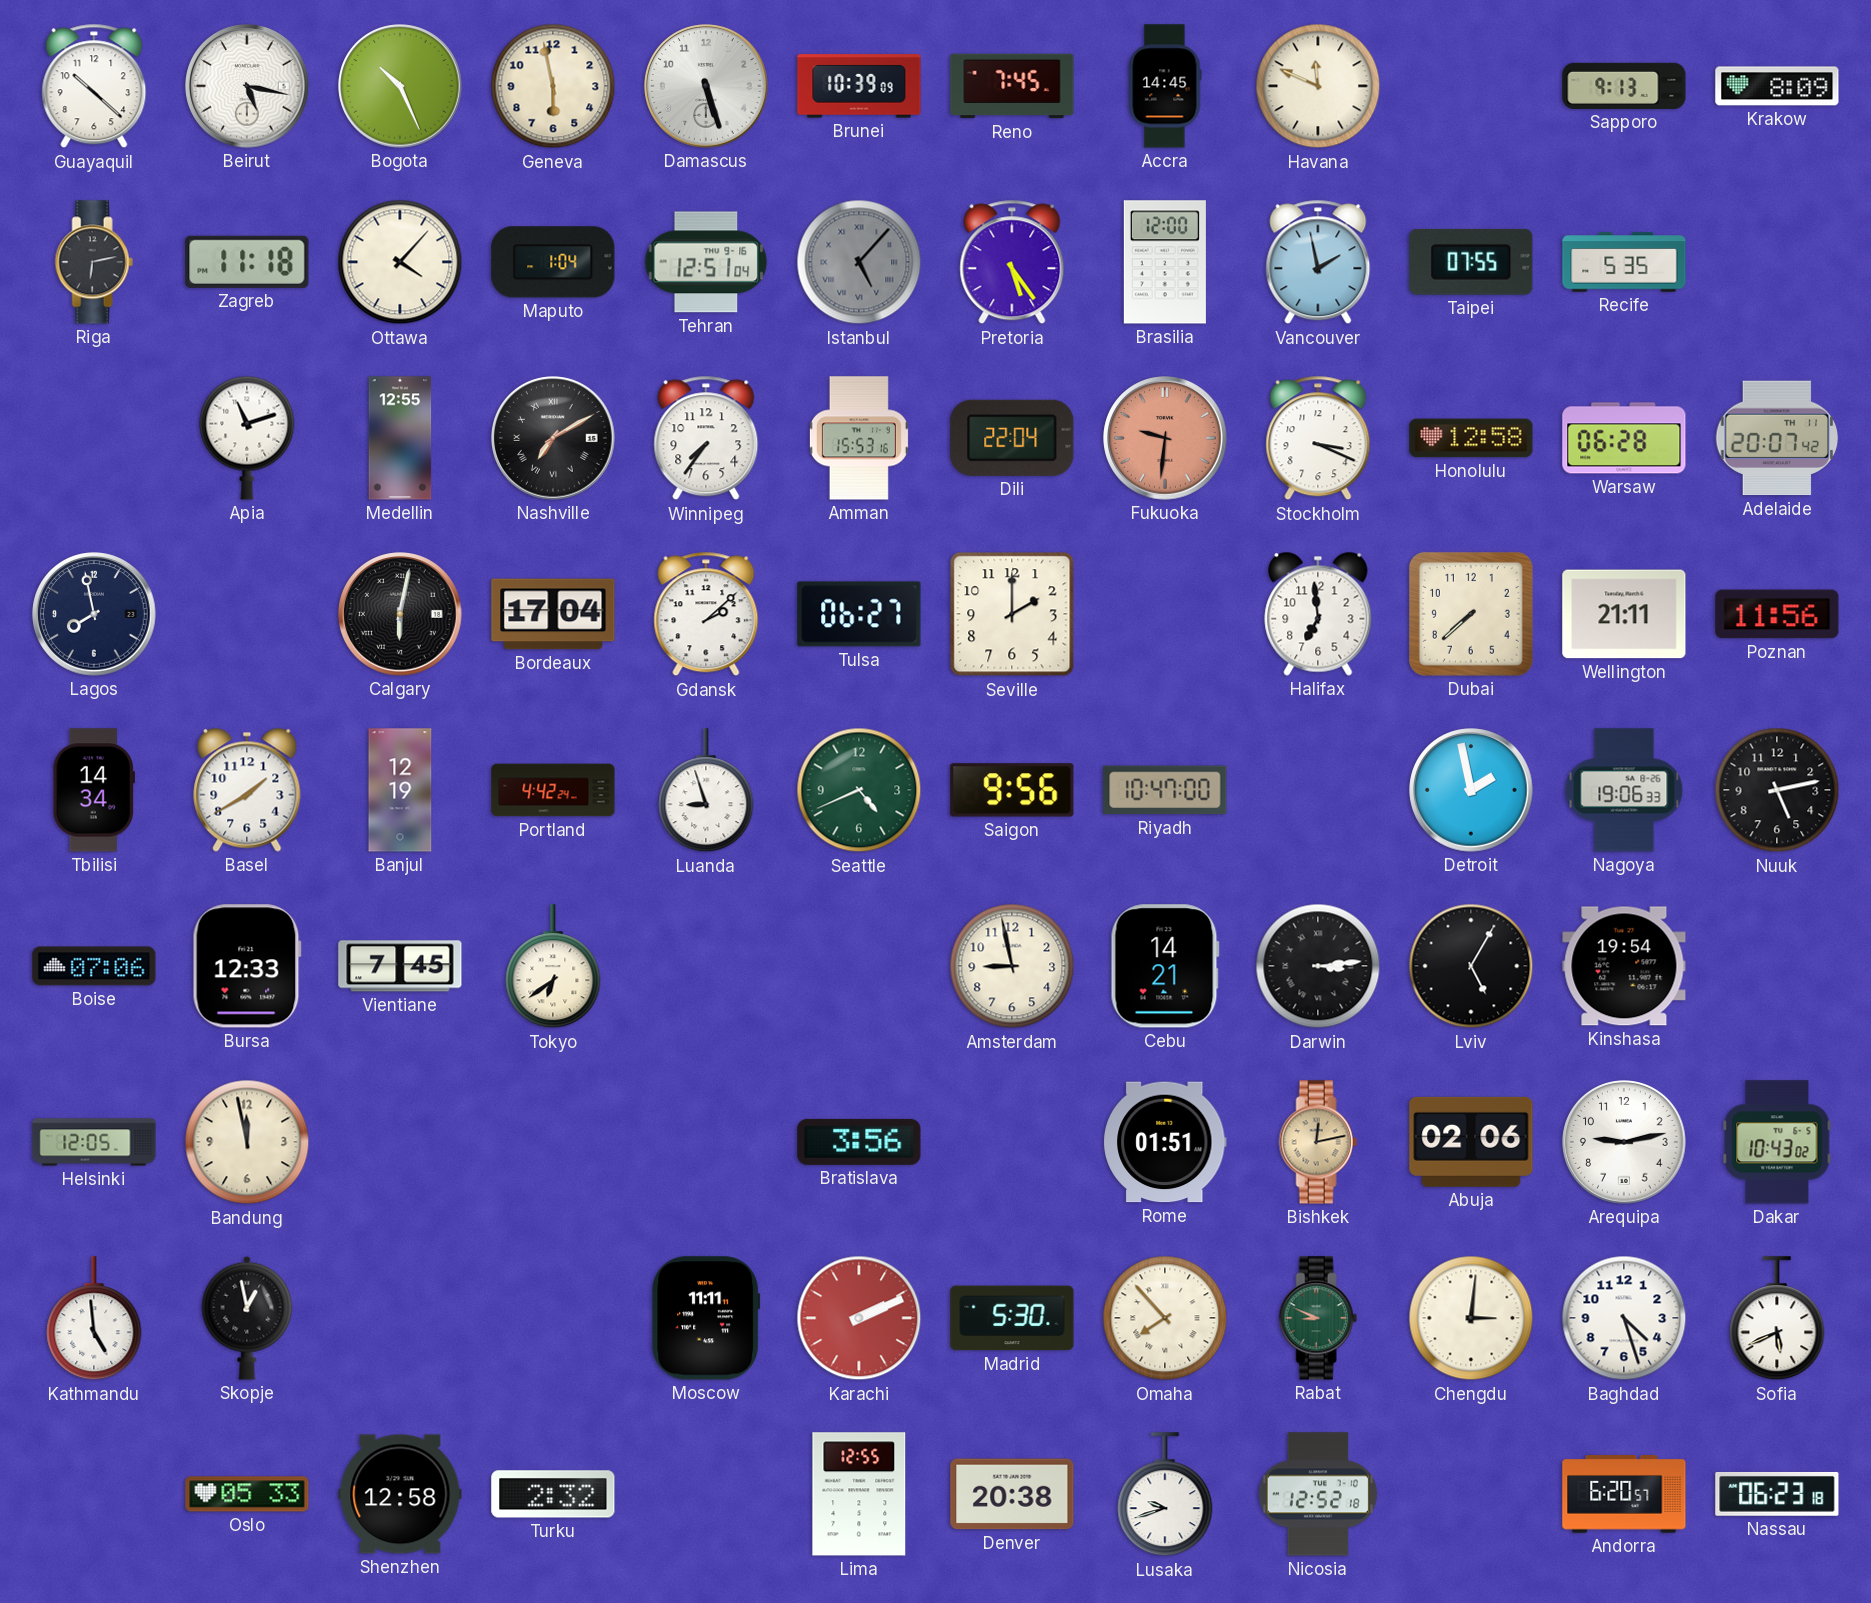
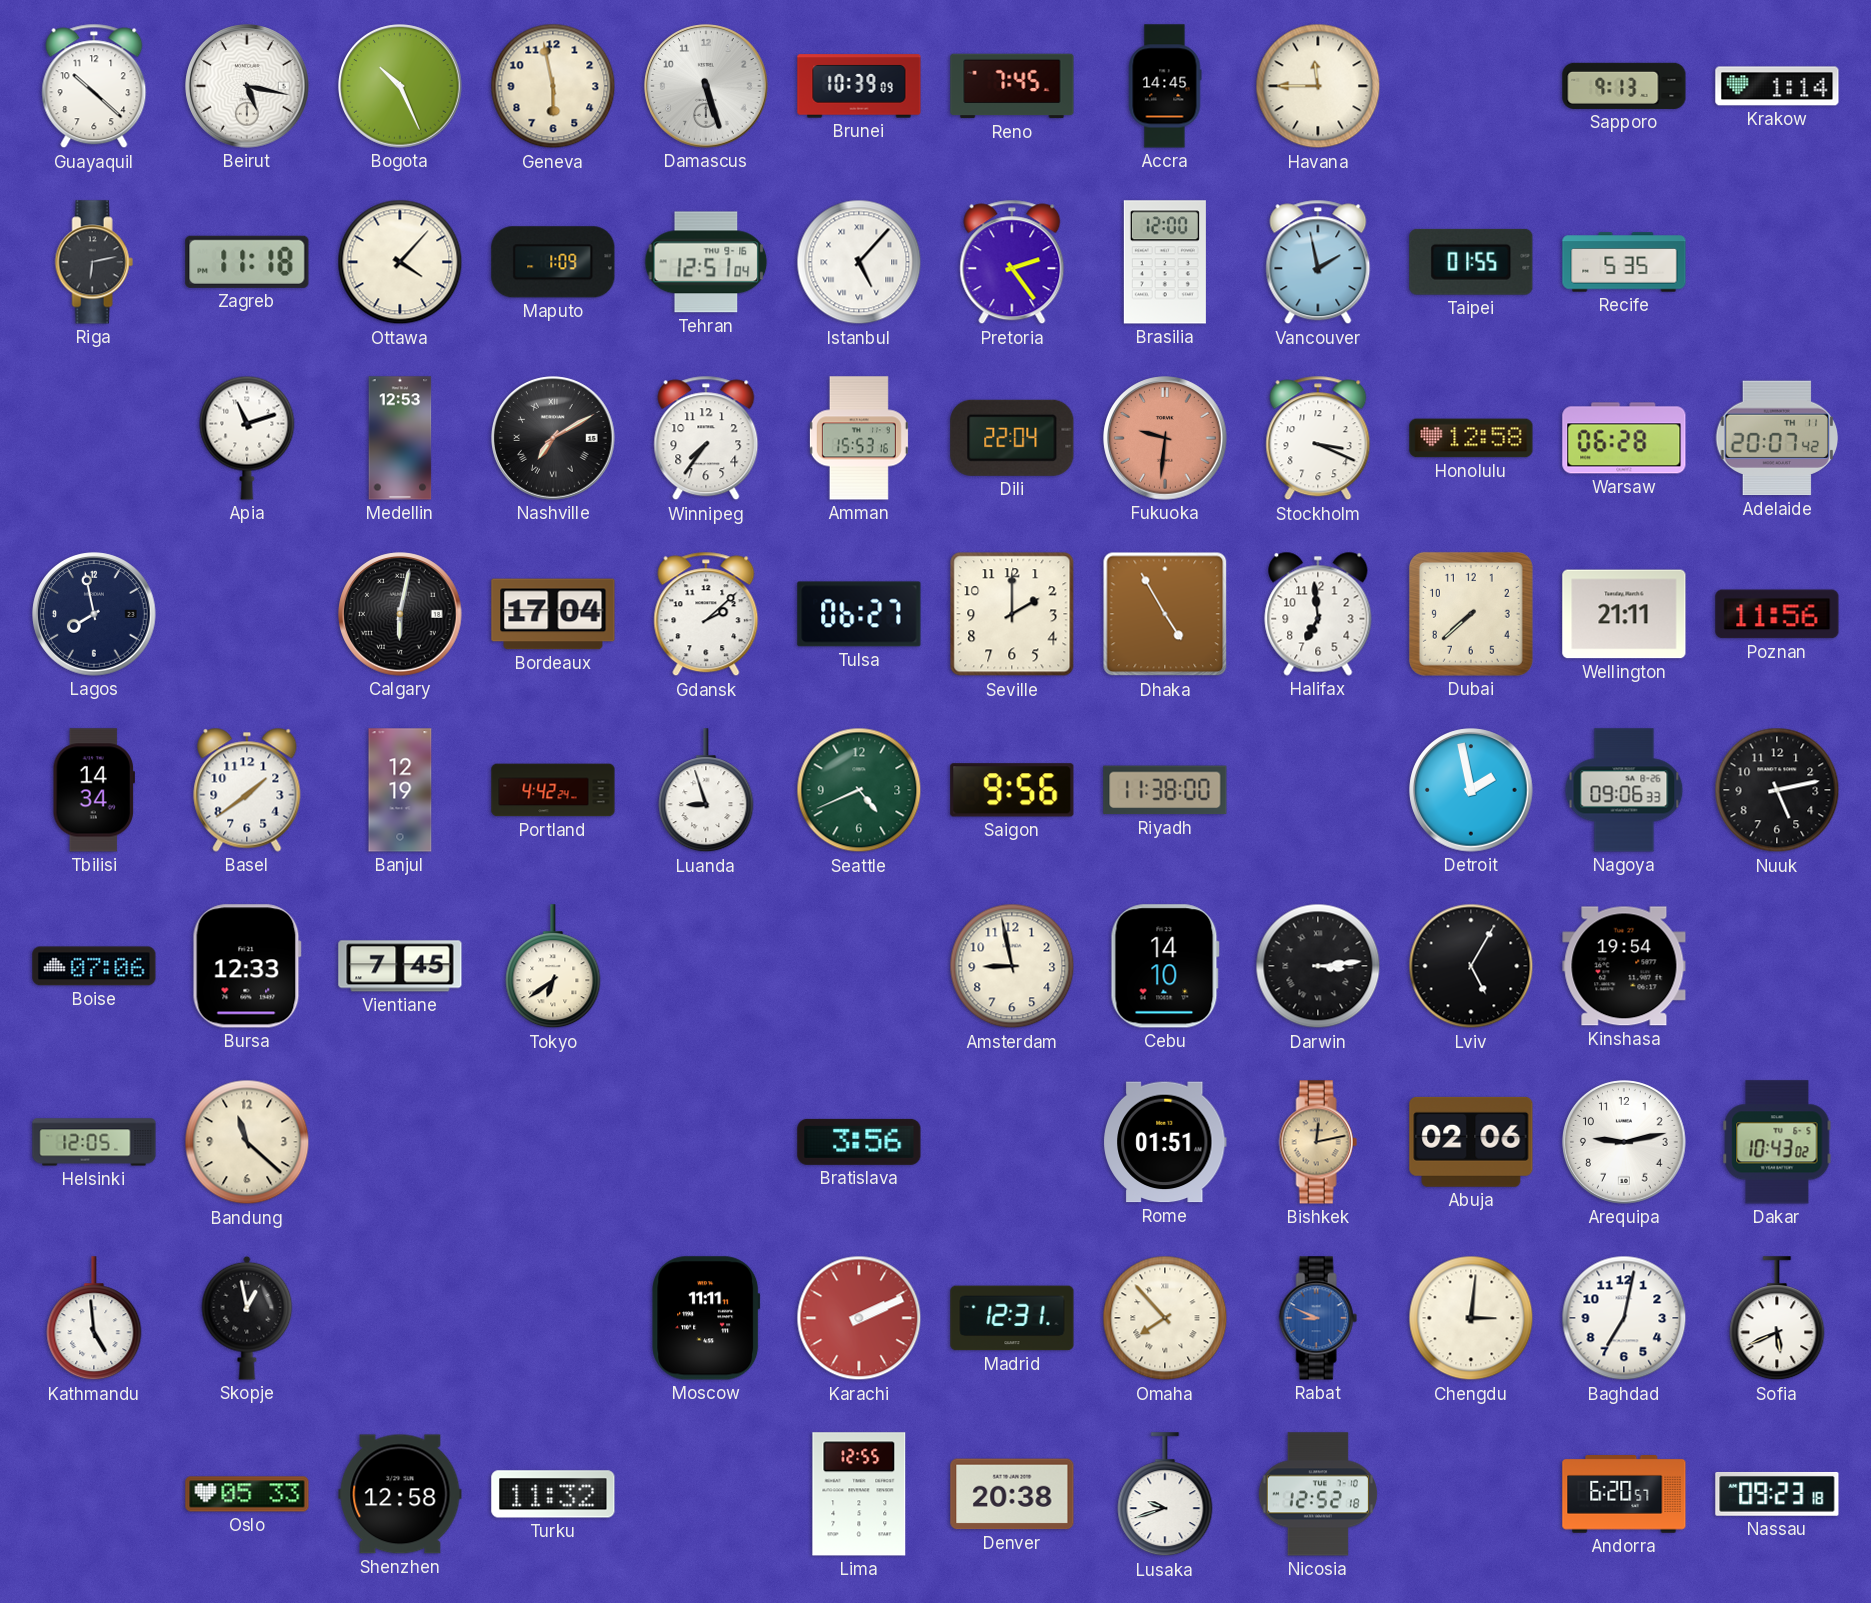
Havana: 11:49 -> 11:45 (1318, 86)
Krakow: 8:09 -> 1:14 (1777, 86)
Maputo: 1:04 -> 1:09 (553, 262)
Istanbul dial: grey -> white (859, 262)
Pretoria: 5:24 -> 2:24 (1012, 262)
Taipei: 07:55 -> 01:55 (1471, 262)
Medellin: 12:55 -> 12:53 (400, 438)
Dhaka: none -> 4:55 (1165, 614)
Basel: 1:40 -> 1:39 (247, 790)
Riyadh: 10:47 -> 11:38 (1165, 790)
Nagoya: 19:06 -> 09:06 (1624, 790)
Cebu: 14:21 -> 14:10 (1165, 966)
Bandung: 11:58 -> 11:22 (247, 1142)
Madrid: 5:30 -> 12:31 (1012, 1318)
Rabat dial: green -> blue (1318, 1318)
Baghdad: 4:27 -> 7:02 (1624, 1318)
Turku: 2:32 -> 11:32 (553, 1494)
Nassau: 06:23 -> 09:23 (1777, 1494)
